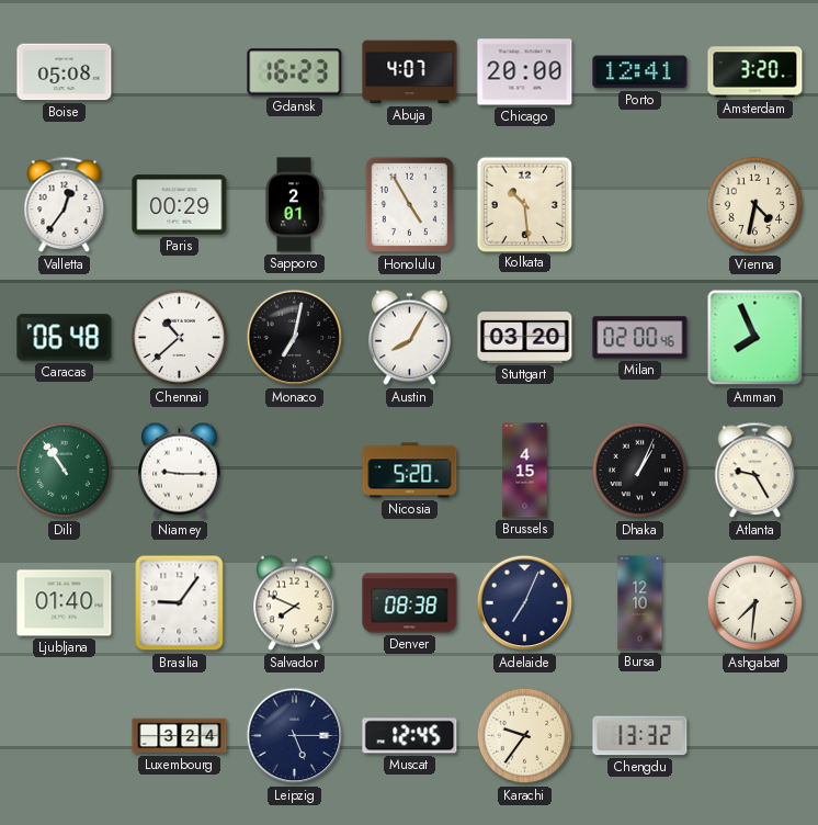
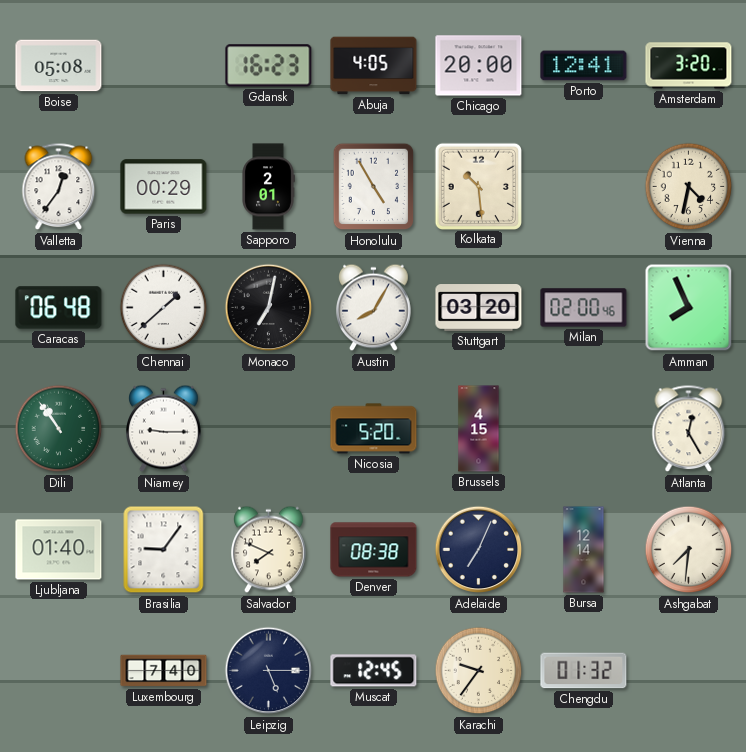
Abuja: 4:07 -> 4:05 (374, 66)
Chennai: 10:38 -> 1:38 (164, 308)
Dhaka: 1:04 -> none (640, 471)
Atlanta: 9:25 -> 12:25 (689, 429)
Bursa: 12:10 -> 12:14 (584, 550)
Luxembourg: 3:24 -> 7:40 (164, 671)
Chengdu: 13:32 -> 01:32 (584, 671)
